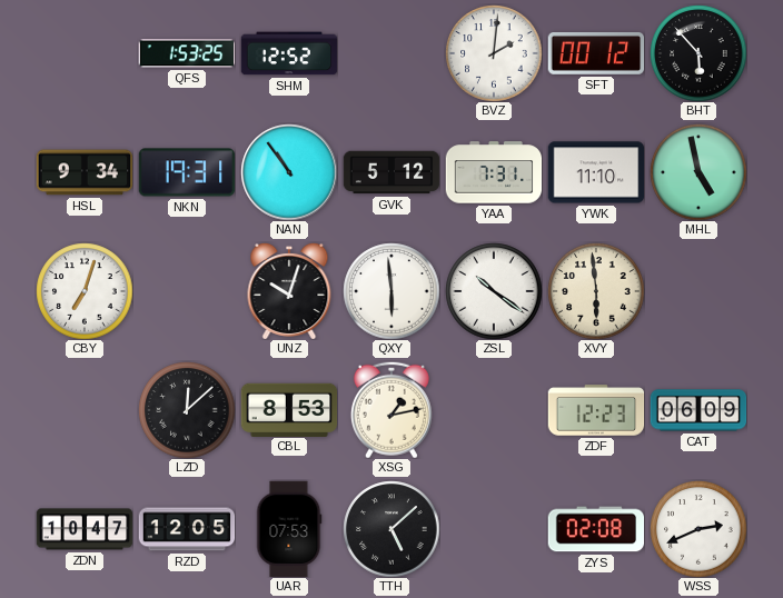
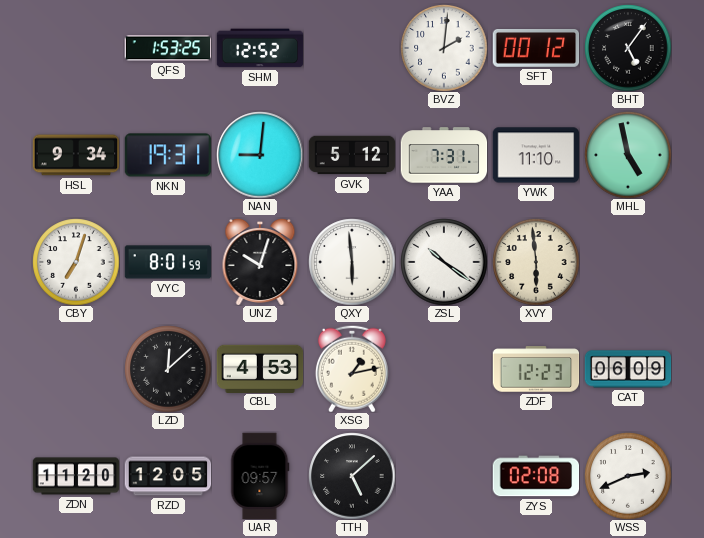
BHT: 5:53 -> 5:06 (628, 48)
NAN: 10:54 -> 9:01 (260, 155)
VYC: none -> 8:01 (168, 262)
CBL: 8:53 -> 4:53 (260, 368)
ZDN: 10:47 -> 11:20 (76, 476)
UAR: 07:53 -> 09:57 (260, 476)
